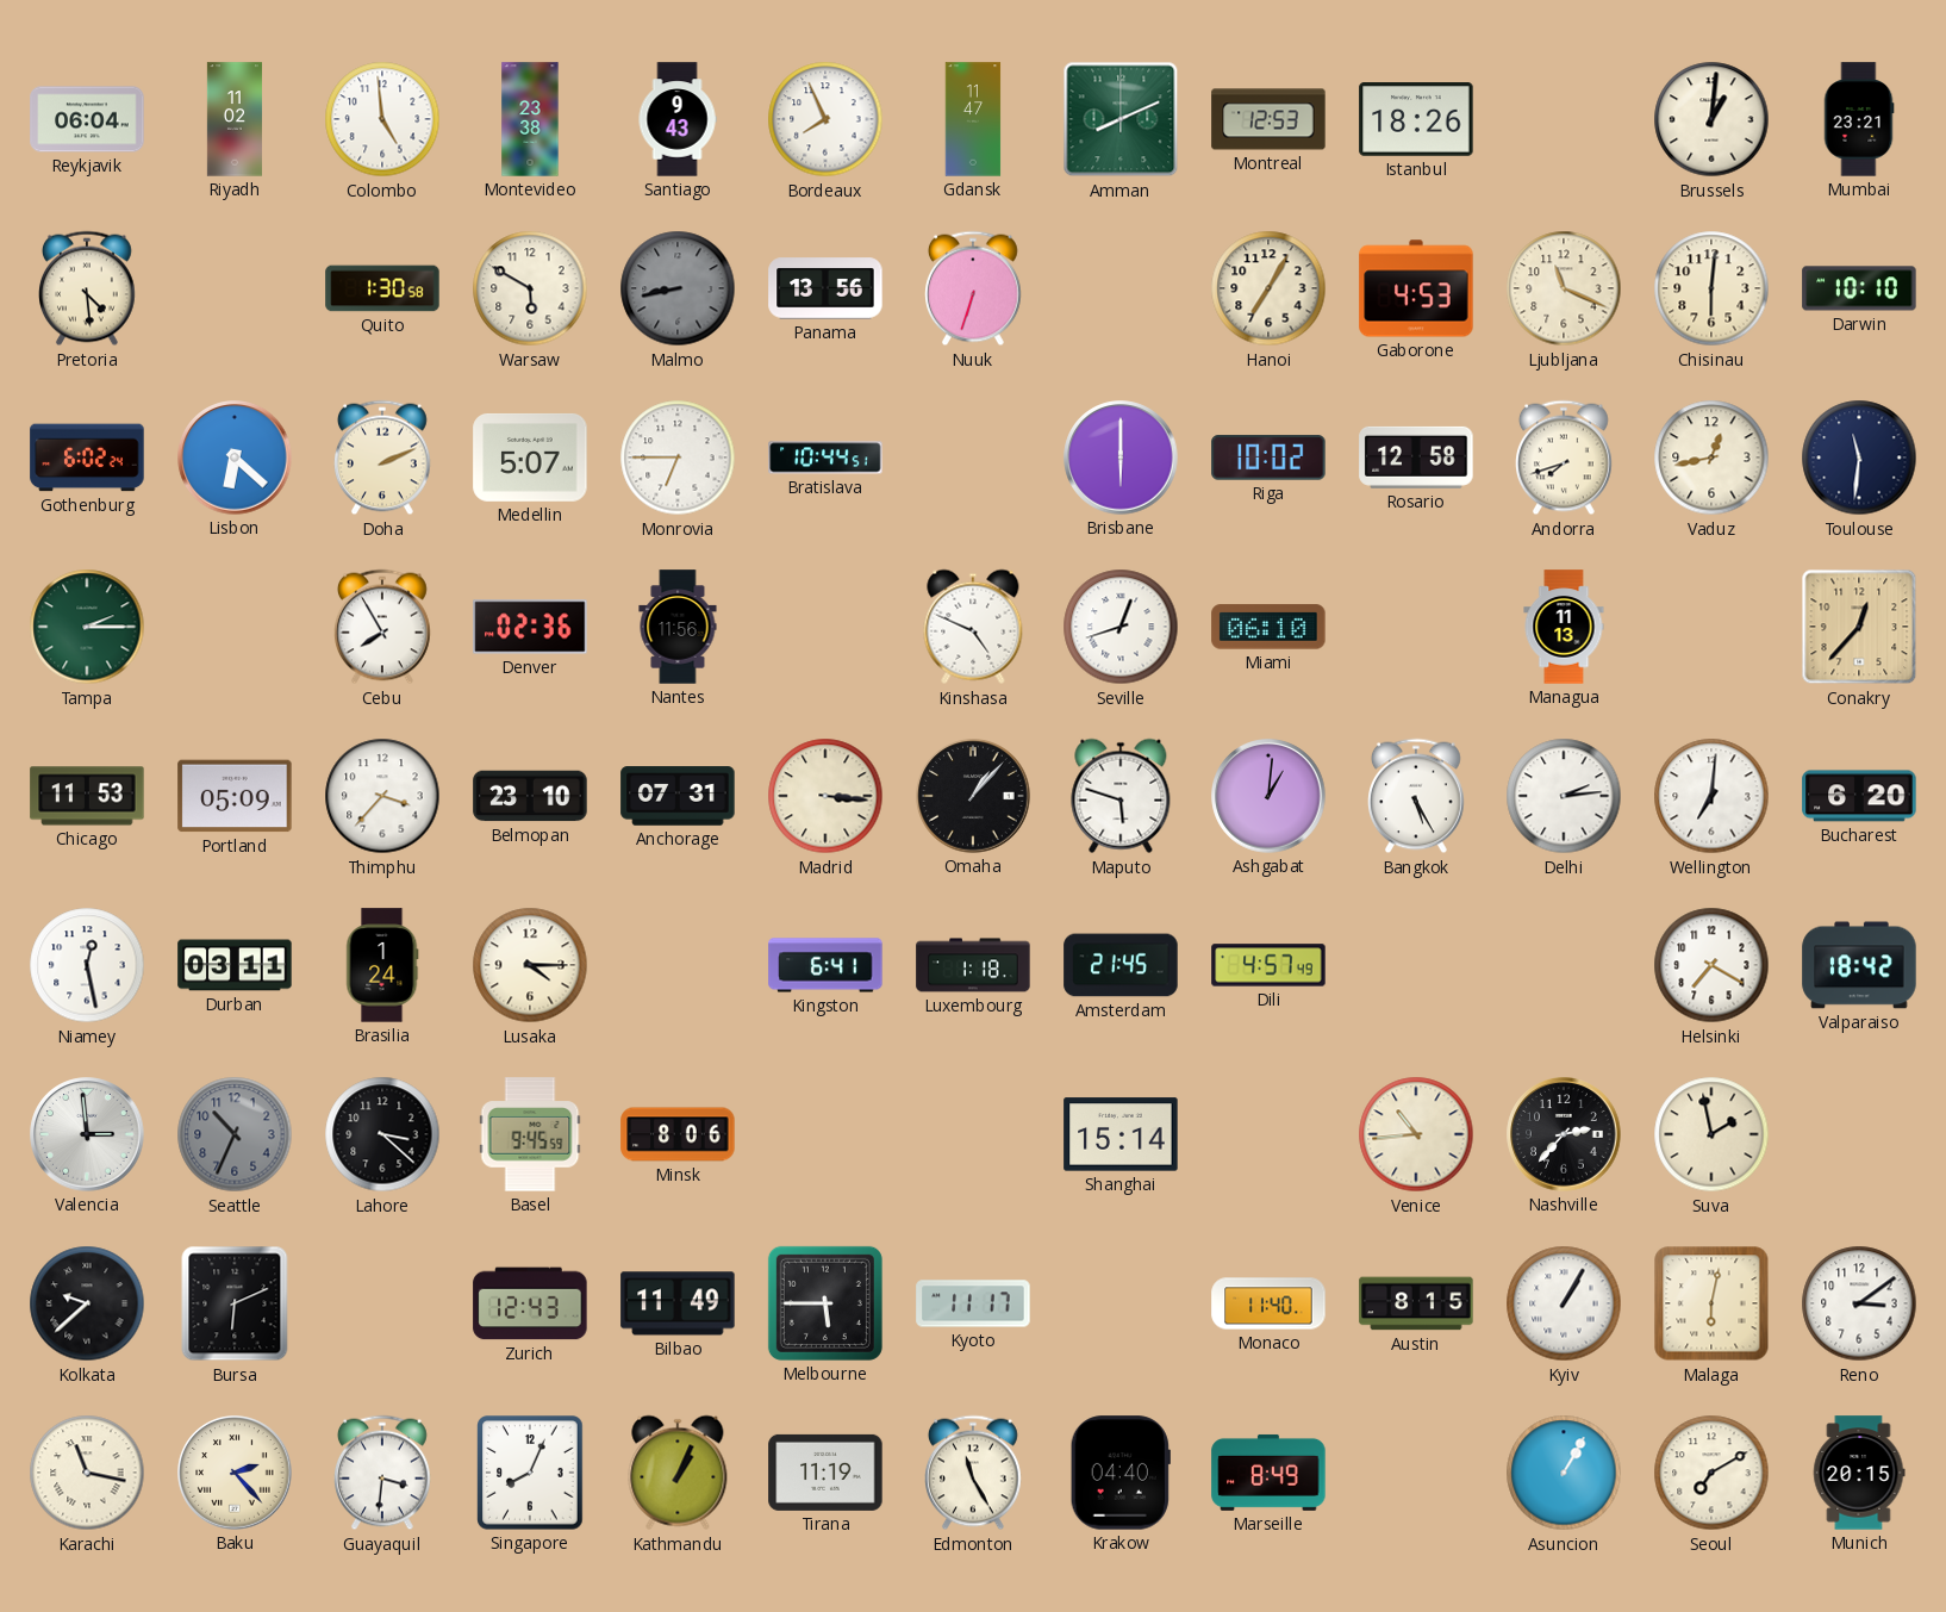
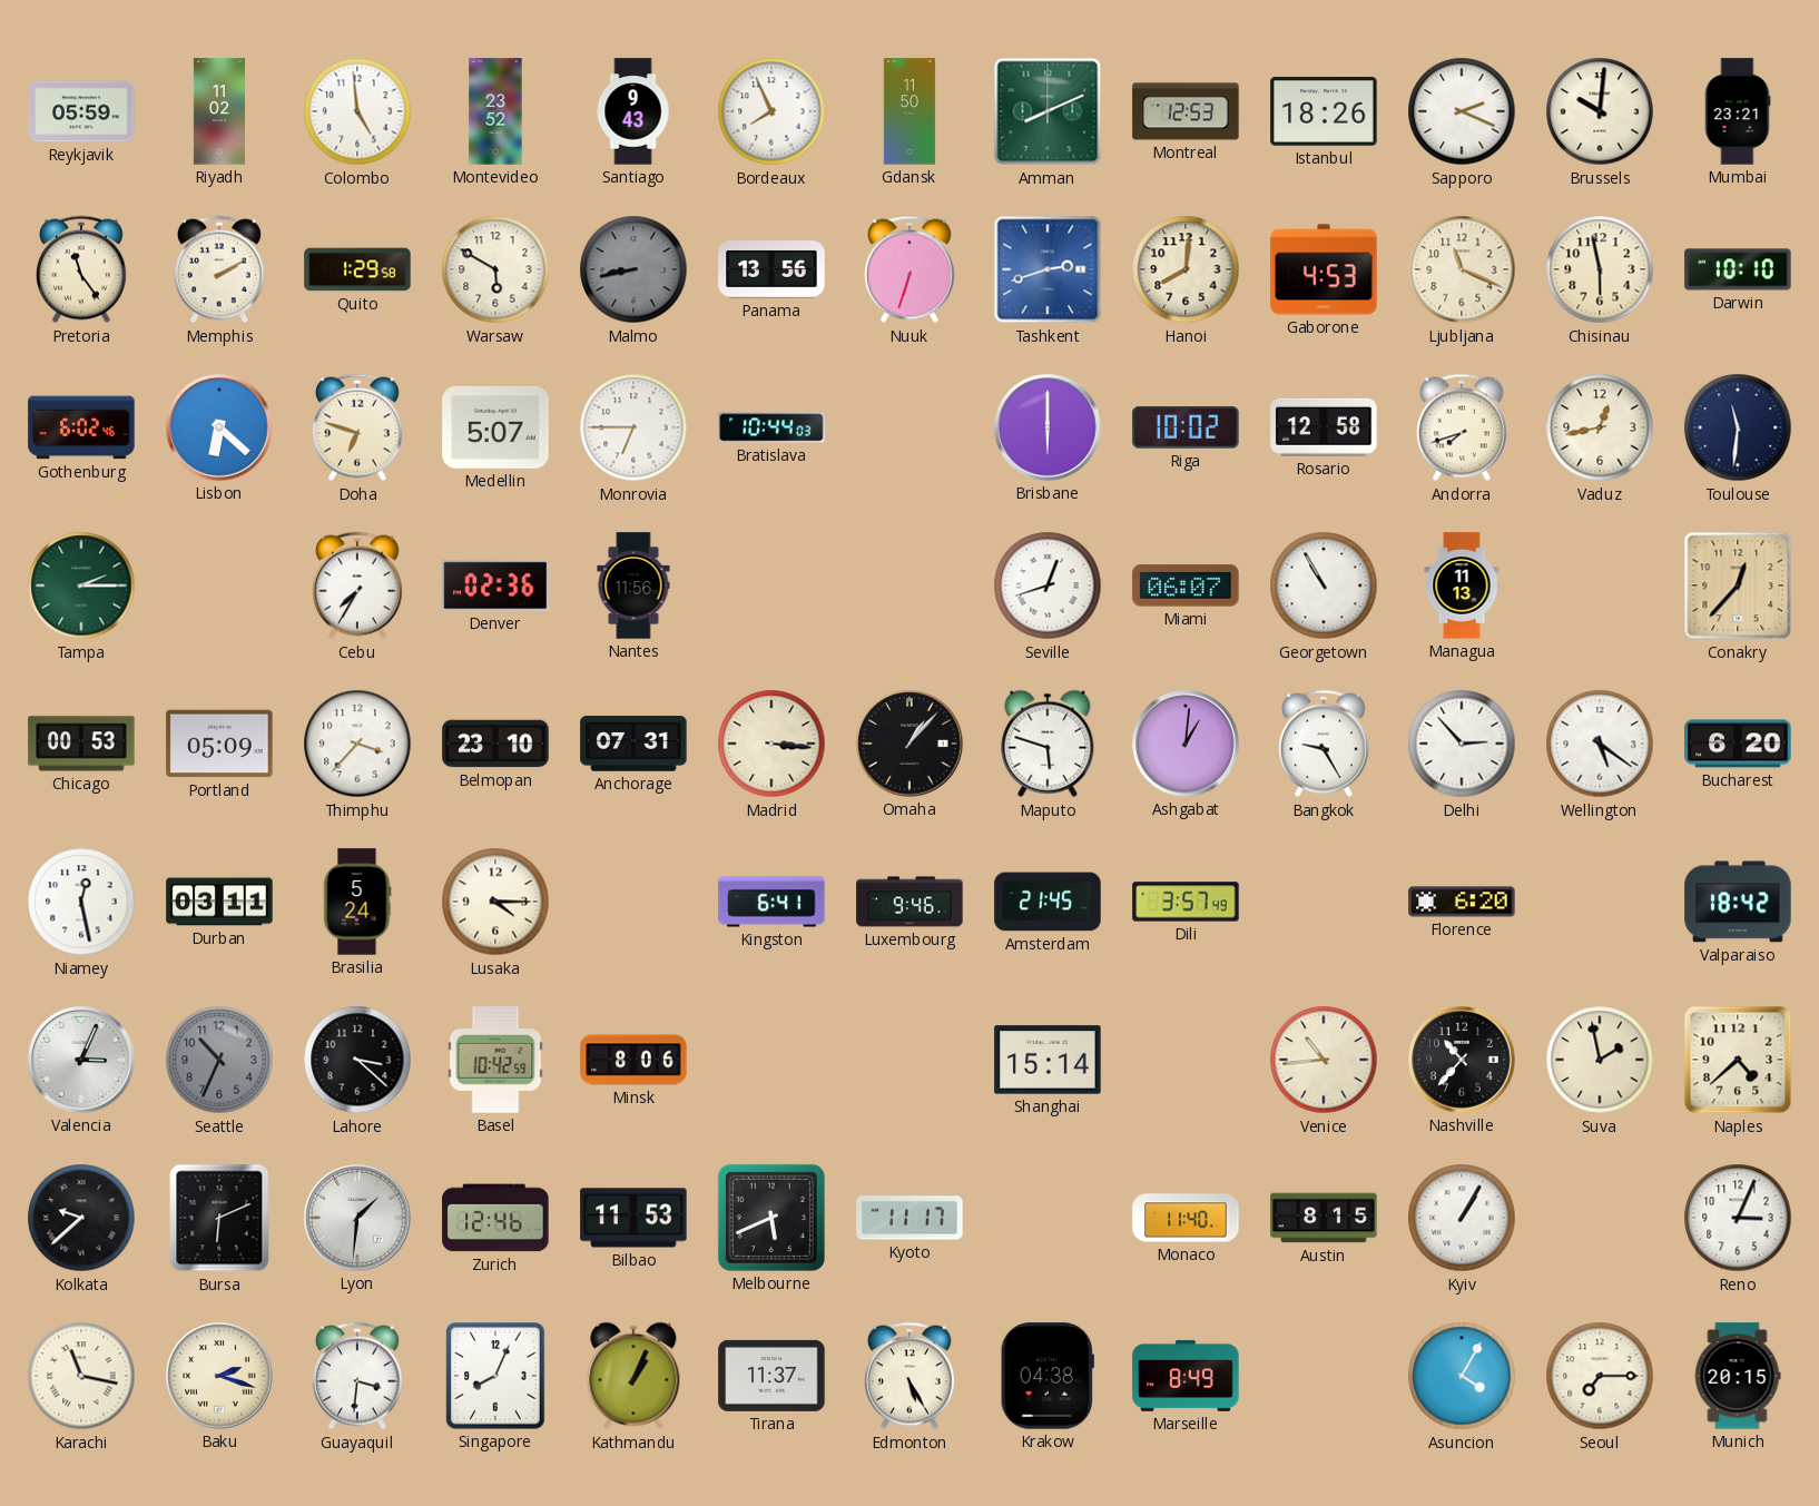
Reykjavik: 06:04 -> 05:59 (81, 111)
Montevideo: 23:38 -> 23:52 (495, 111)
Gdansk: 11:47 -> 11:50 (909, 111)
Sapporo: none -> 2:19 (1462, 111)
Brussels: 1:01 -> 10:01 (1600, 111)
Pretoria: 4:29 -> 11:24 (82, 269)
Memphis: none -> 2:10 (220, 269)
Quito: 1:30 -> 1:29 (357, 269)
Tashkent: none -> 2:42 (1048, 269)
Hanoi: 7:05 -> 8:01 (1186, 269)
Chisinau: 6:01 -> 5:58 (1600, 269)
Gothenburg: 6:02:24 -> 6:02:46 (81, 427)
Doha: 2:11 -> 6:48 (358, 427)
Bratislava: 10:44:51 -> 10:44:03 (771, 427)
Cebu: 7:55 -> 7:35 (358, 585)
Kinshasa: 4:49 -> none (973, 627)
Miami: 06:10 -> 06:07 (1186, 585)
Georgetown: none -> 10:55 (1324, 585)
Chicago: 11:53 -> 00:53 (81, 744)
Bangkok: 5:25 -> 9:25 (1325, 744)
Delhi: 2:14 -> 2:53 (1462, 744)
Wellington: 7:01 -> 5:21 (1600, 744)
Brasilia: 1:24 -> 5:24 (357, 902)
Luxembourg: 1:18 -> 9:46 (909, 902)
Dili: 4:57 -> 3:57 (1186, 902)
Florence: none -> 6:20 (1462, 902)
Helsinki: 7:20 -> none (1711, 965)
Valencia: 2:59 -> 3:04 (81, 1060)
Basel: 9:45 -> 10:42 (495, 1060)
Nashville: 2:37 -> 10:37 (1462, 1060)
Naples: none -> 4:38 (1738, 1060)
Lyon: none -> 1:31 (357, 1218)
Zurich: 12:43 -> 12:46 (495, 1218)
Bilbao: 11:49 -> 11:53 (633, 1218)
Melbourne: 5:45 -> 5:41 (771, 1218)
Malaga: 6:02 -> none (1711, 1303)
Reno: 3:09 -> 3:04 (1738, 1218)
Baku: 2:23 -> 2:18 (219, 1376)
Tirana: 11:19 -> 11:37 (771, 1376)
Edmonton: 11:25 -> 5:25 (911, 1376)
Krakow: 04:40 -> 04:38 (1048, 1376)
Asuncion: 1:05 -> 4:05 (1462, 1376)
Seoul: 7:10 -> 7:15 (1600, 1376)
